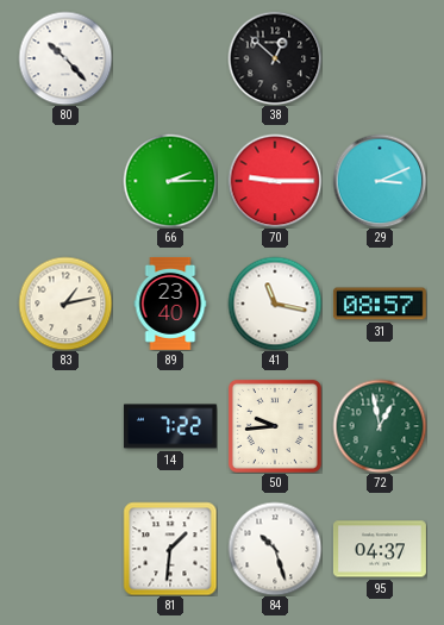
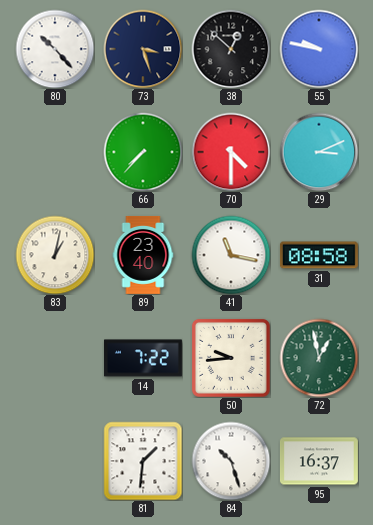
73: none -> 3:27 (143, 49)
55: none -> 9:47 (319, 49)
66: 2:15 -> 7:37 (143, 152)
70: 9:15 -> 4:30 (231, 152)
83: 1:13 -> 1:02 (55, 255)
31: 08:57 -> 08:58 (319, 255)
95: 04:37 -> 16:37 (319, 461)
